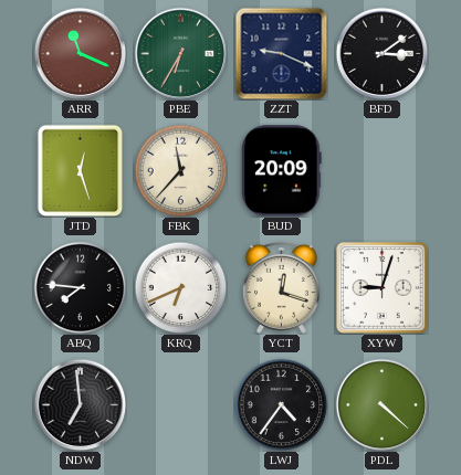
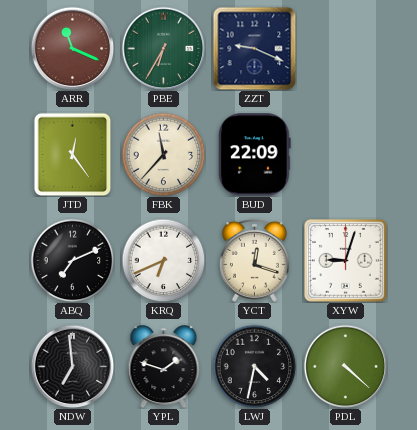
BFD: 3:09 -> none (381, 53)
JTD: 12:27 -> 12:24 (73, 154)
BUD: 20:09 -> 22:09 (255, 155)
ABQ: 7:46 -> 7:11 (72, 260)
YPL: none -> 1:48 (164, 367)
LWJ: 4:36 -> 4:32 (254, 366)
